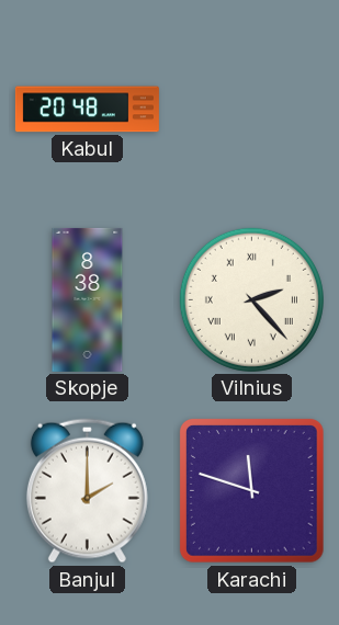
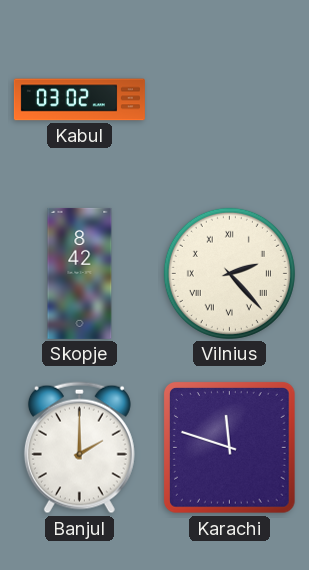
Kabul: 20:48 -> 03:02 (79, 100)
Skopje: 8:38 -> 8:42 (80, 273)
